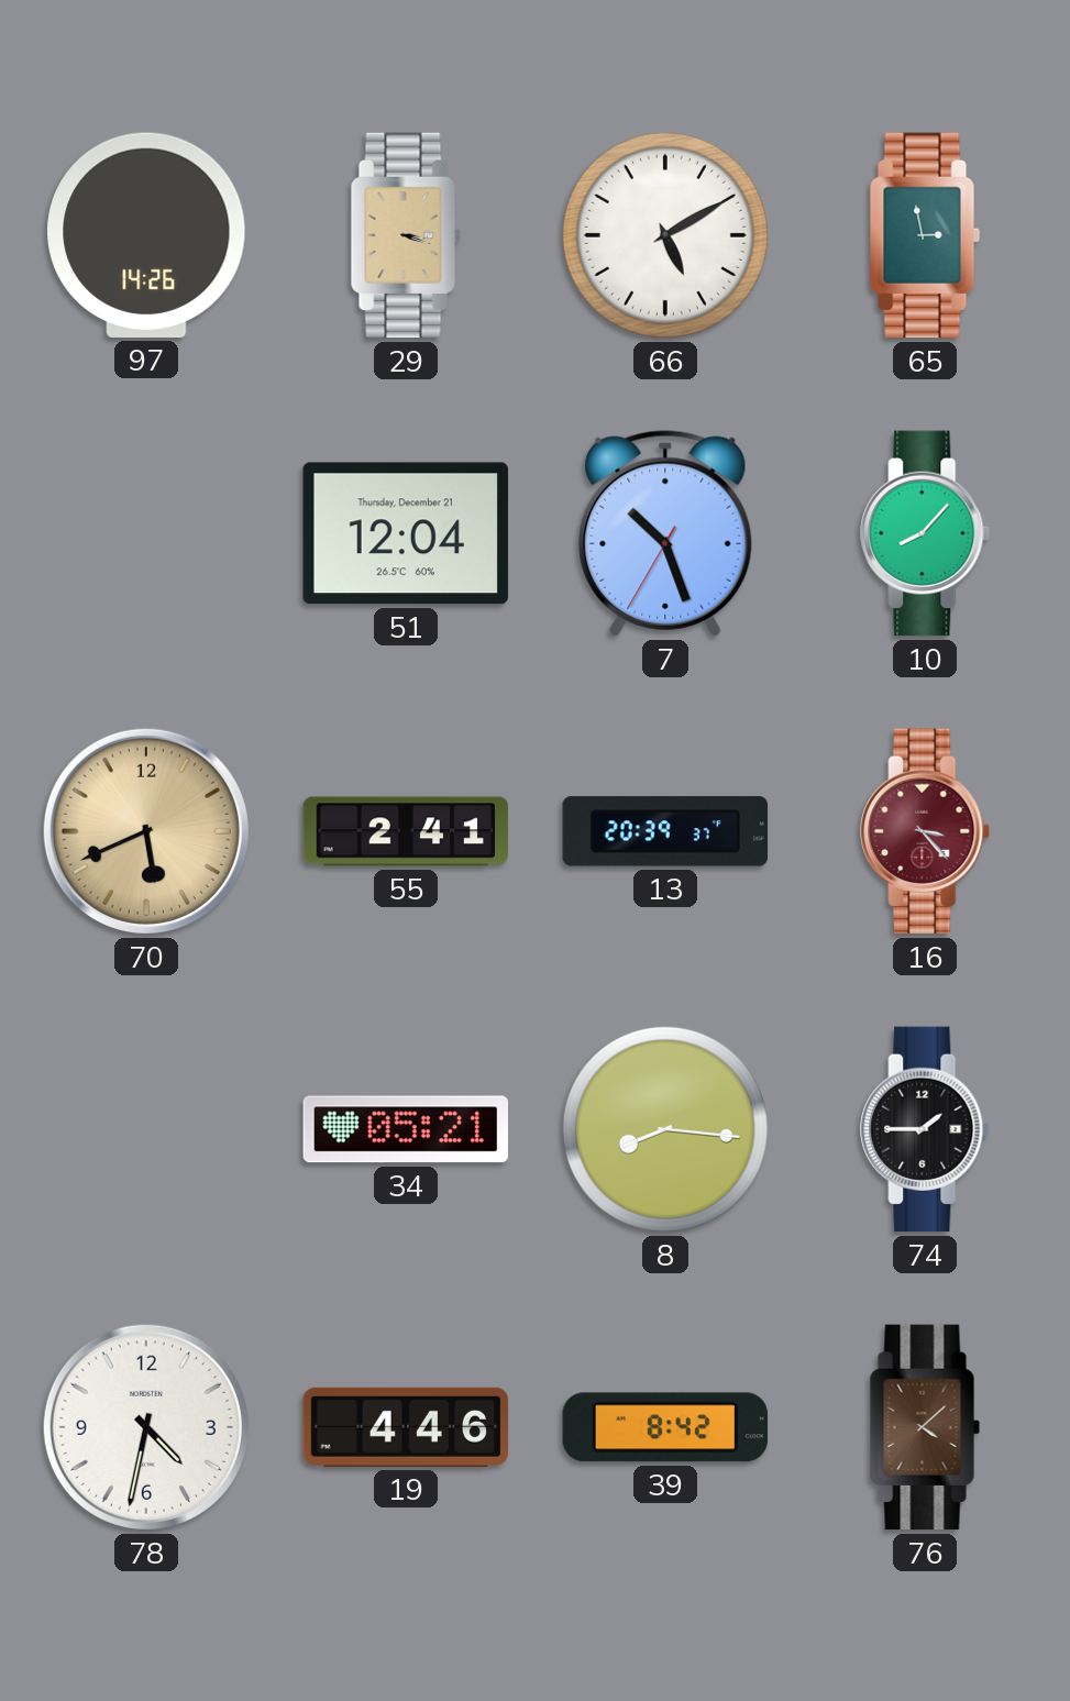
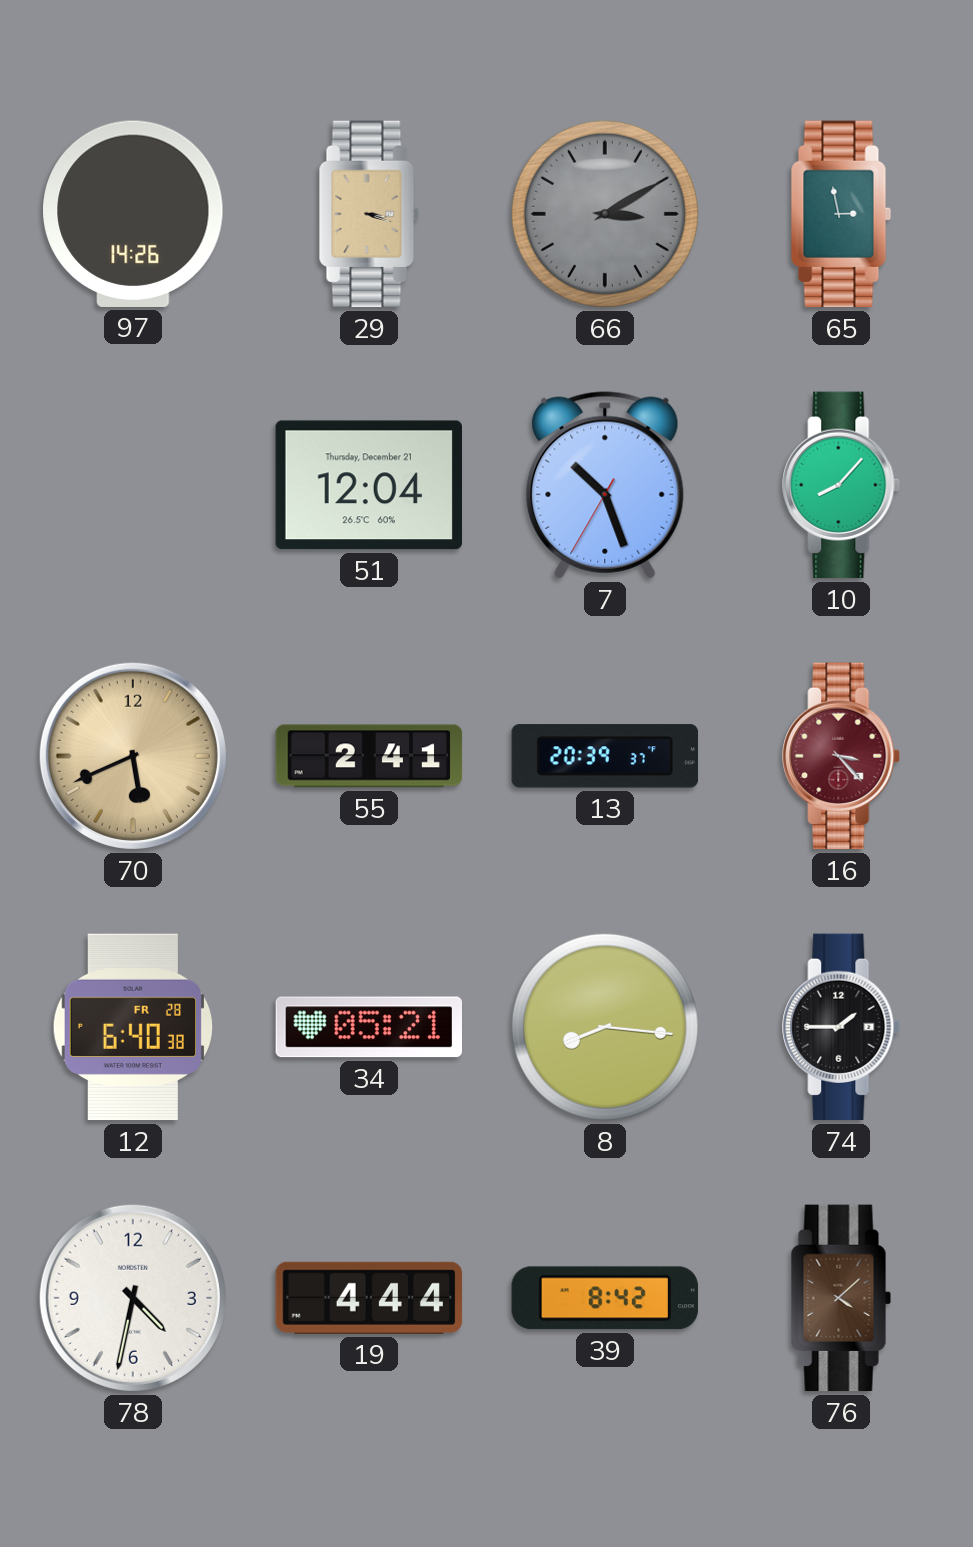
66: 5:10 -> 3:10 (605, 214)
66 dial: white -> grey (605, 214)
12: none -> 6:40 (133, 1027)
19: 4:46 -> 4:44 (369, 1298)
